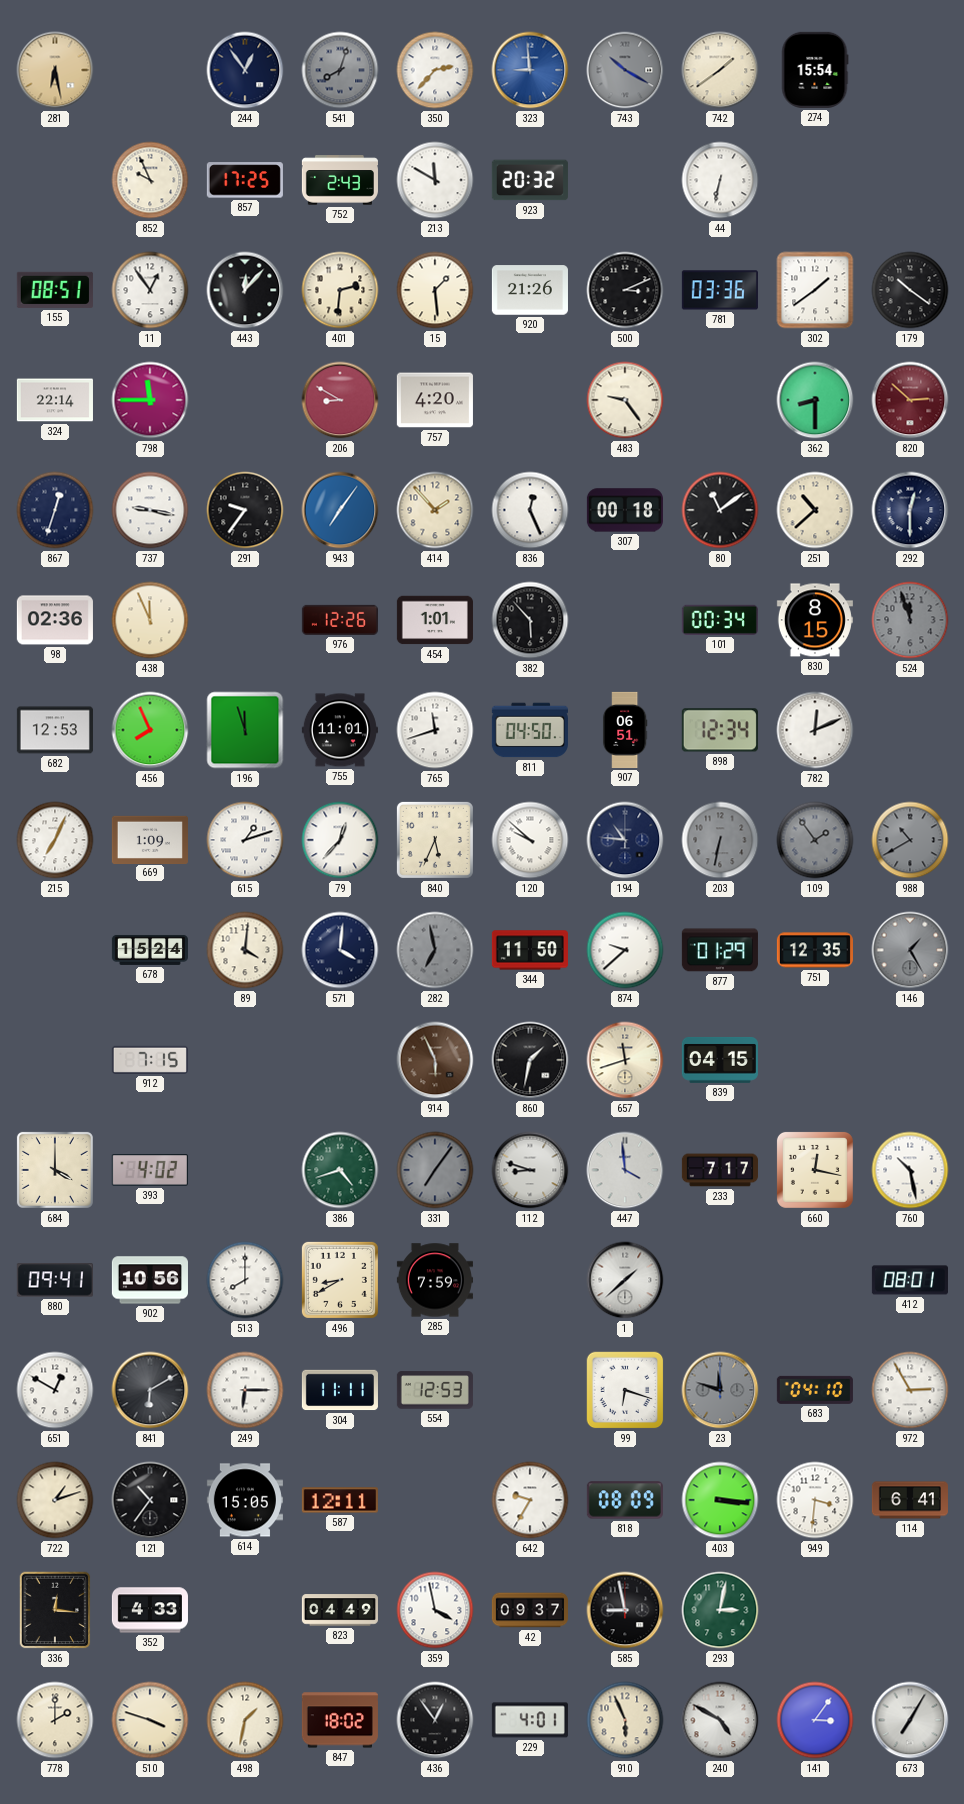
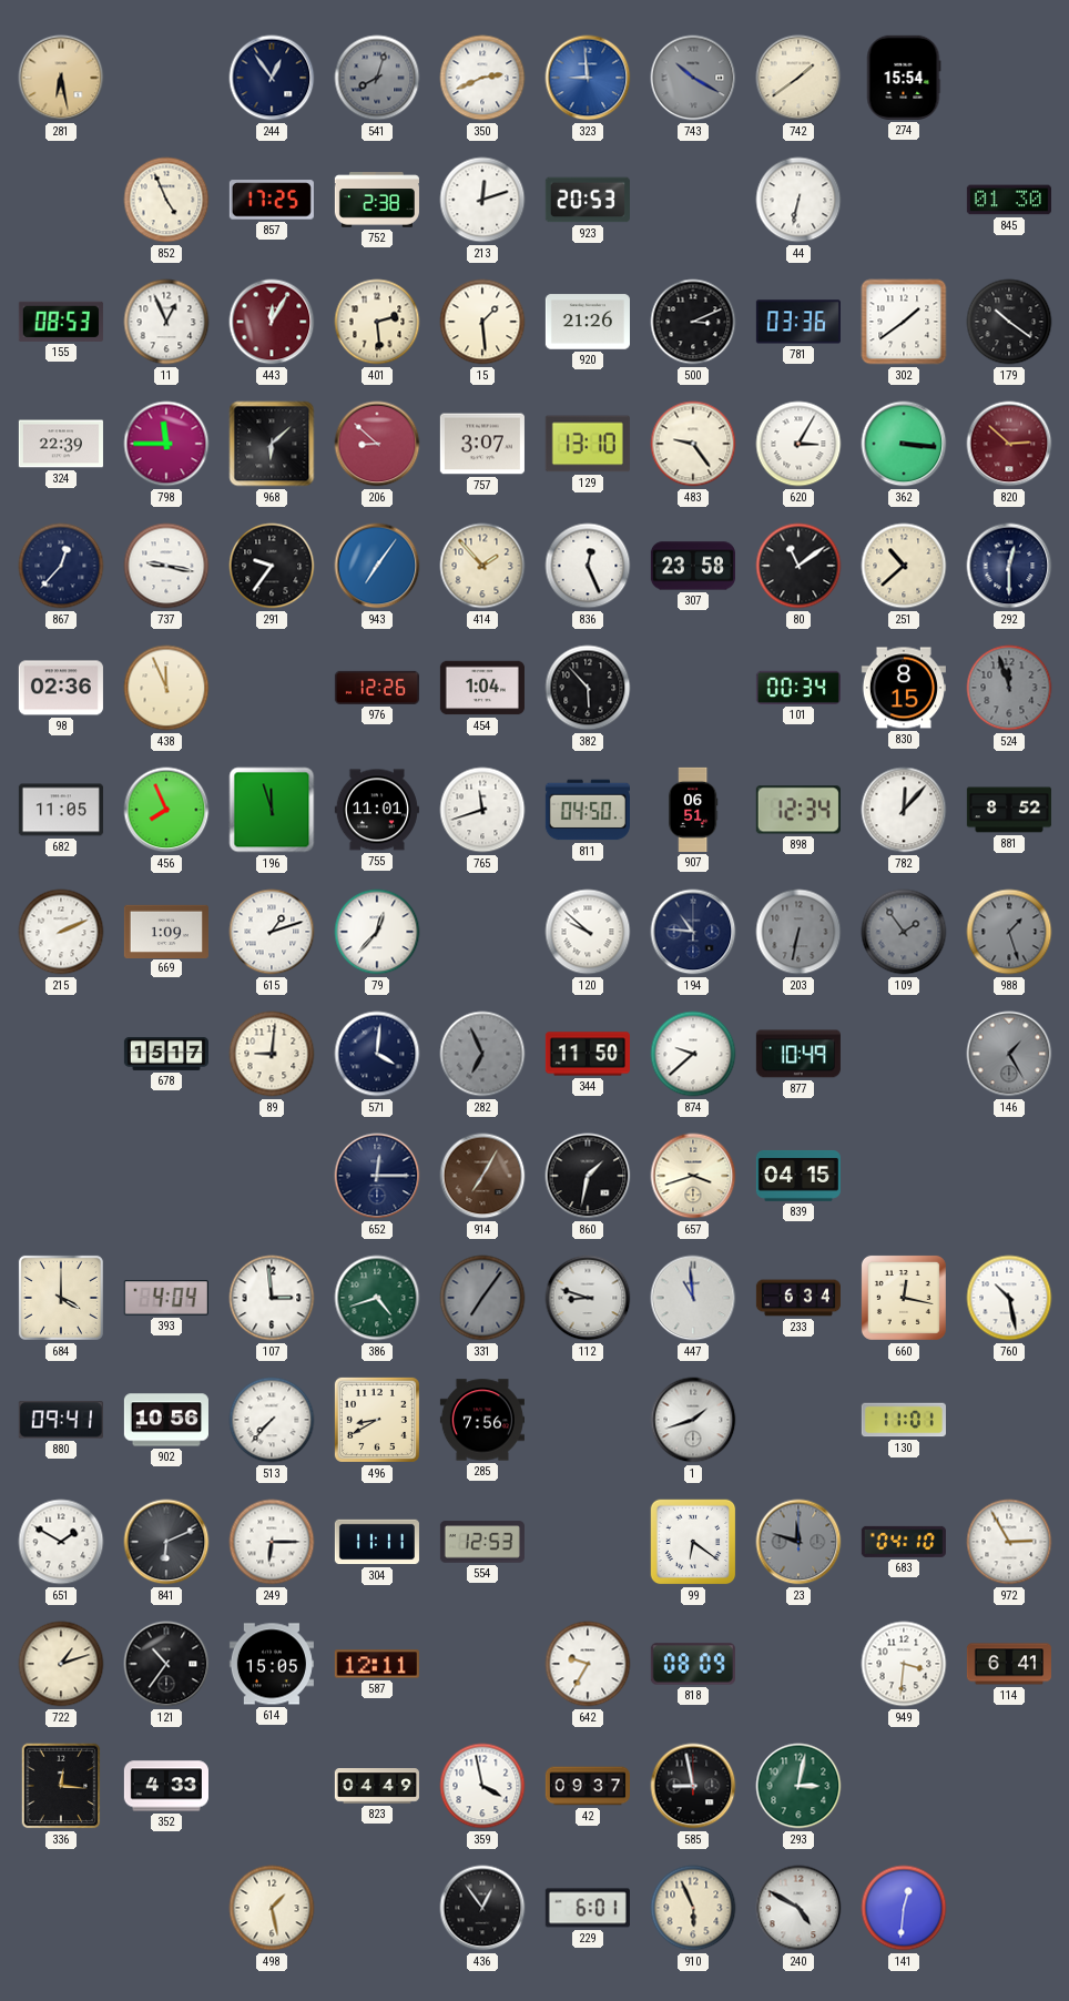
350: 2:37 -> 2:41 (482, 78)
852: 9:56 -> 4:56 (166, 200)
752: 2:43 -> 2:38 (377, 200)
213: 11:50 -> 12:12 (482, 200)
923: 20:32 -> 20:53 (588, 200)
845: none -> 01:30 (1009, 200)
155: 08:51 -> 08:53 (61, 322)
11: 12:54 -> 12:56 (166, 322)
443: 12:07 -> 12:05 (272, 322)
443 dial: black -> burgundy (272, 322)
401: 2:31 -> 2:29 (377, 322)
324: 22:14 -> 22:39 (61, 444)
968: none -> 6:08 (272, 444)
206: 8:50 -> 8:52 (377, 444)
757: 4:20 -> 3:07 (482, 444)
129: none -> 13:10 (588, 444)
620: none -> 3:05 (798, 444)
362: 8:30 -> 3:16 (904, 444)
867: 12:33 -> 12:37 (61, 566)
307: 00:18 -> 23:58 (693, 566)
454: 1:01 -> 1:04 (482, 688)
682: 12:53 -> 11:05 (61, 810)
782: 12:11 -> 12:07 (904, 810)
881: none -> 8:52 (1009, 810)
215: 7:04 -> 2:11 (61, 932)
840: 5:34 -> none (435, 840)
988: 10:40 -> 1:27 (1009, 932)
678: 15:24 -> 15:17 (166, 1054)
89: 4:01 -> 9:01 (272, 1054)
282: 6:58 -> 6:56 (482, 1054)
877: 01:29 -> 10:49 (798, 1054)
751: 12:35 -> none (815, 950)
912: 7:15 -> none (150, 1060)
652: none -> 12:15 (377, 1176)
914: 5:56 -> 7:05 (482, 1176)
657: 11:42 -> 3:42 (693, 1176)
393: 4:02 -> 4:04 (166, 1298)
107: none -> 2:59 (272, 1298)
447: 3:59 -> 10:59 (693, 1298)
233: 7:17 -> 6:34 (798, 1298)
513: 8:00 -> 7:37 (272, 1420)
285: 7:59 -> 7:56 (482, 1420)
1: 1:38 -> 1:42 (693, 1420)
130: none -> 11:01 (904, 1420)
412: 08:01 -> none (910, 1280)
651: 12:50 -> 1:50 (61, 1542)
841: 6:10 -> 6:11 (166, 1542)
99: 6:18 -> 6:21 (693, 1542)
403: 3:16 -> none (720, 1500)
778: 2:00 -> none (55, 1720)
510: 3:48 -> none (150, 1720)
498: 1:32 -> 1:28 (272, 1908)
847: 18:02 -> none (340, 1720)
229: 4:01 -> 6:01 (588, 1908)
141: 3:06 -> 12:31 (904, 1908)
673: 7:05 -> none (910, 1720)
